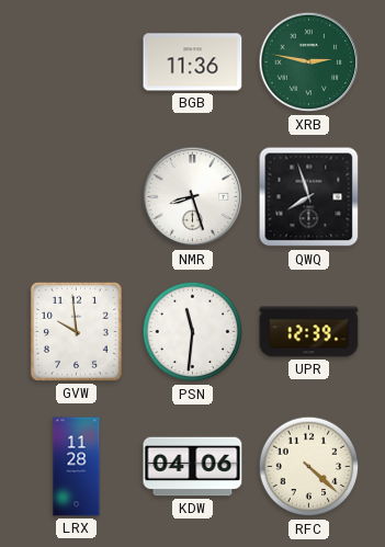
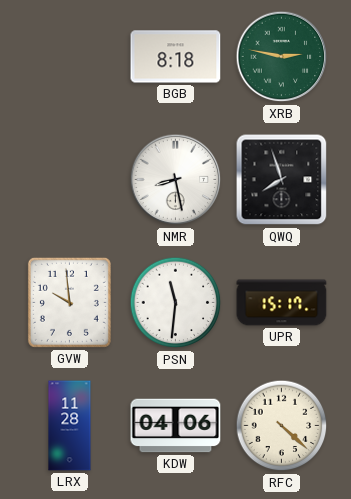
BGB: 11:36 -> 8:18 (176, 57)
NMR: 8:27 -> 8:28 (176, 180)
UPR: 12:39 -> 15:17 (282, 303)
